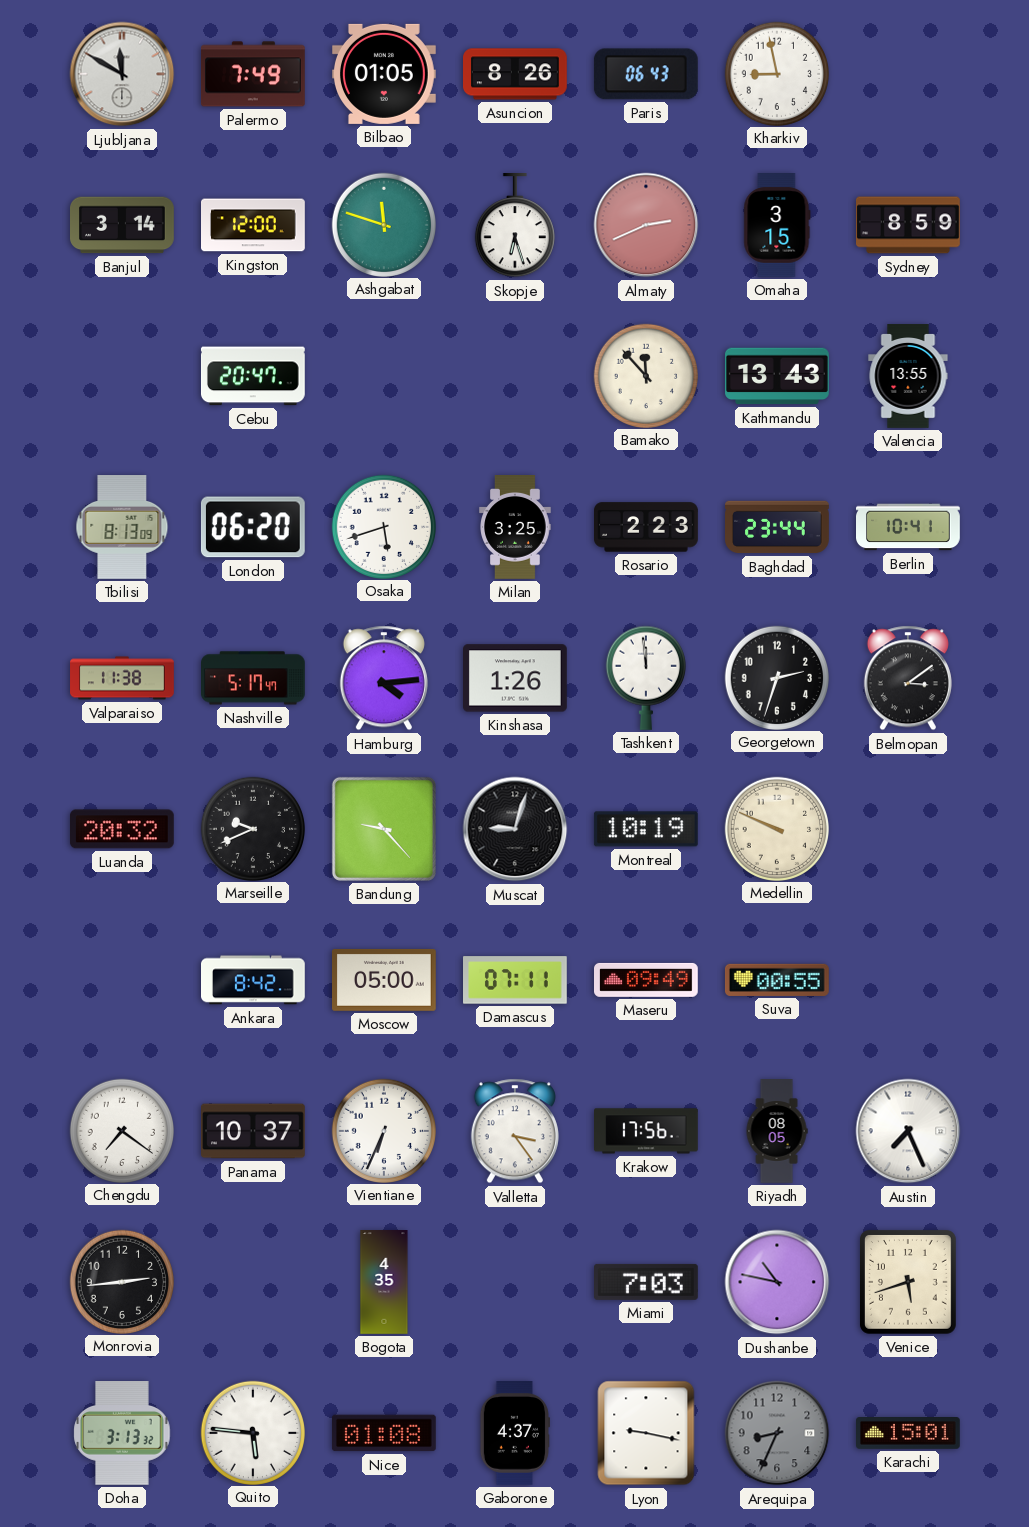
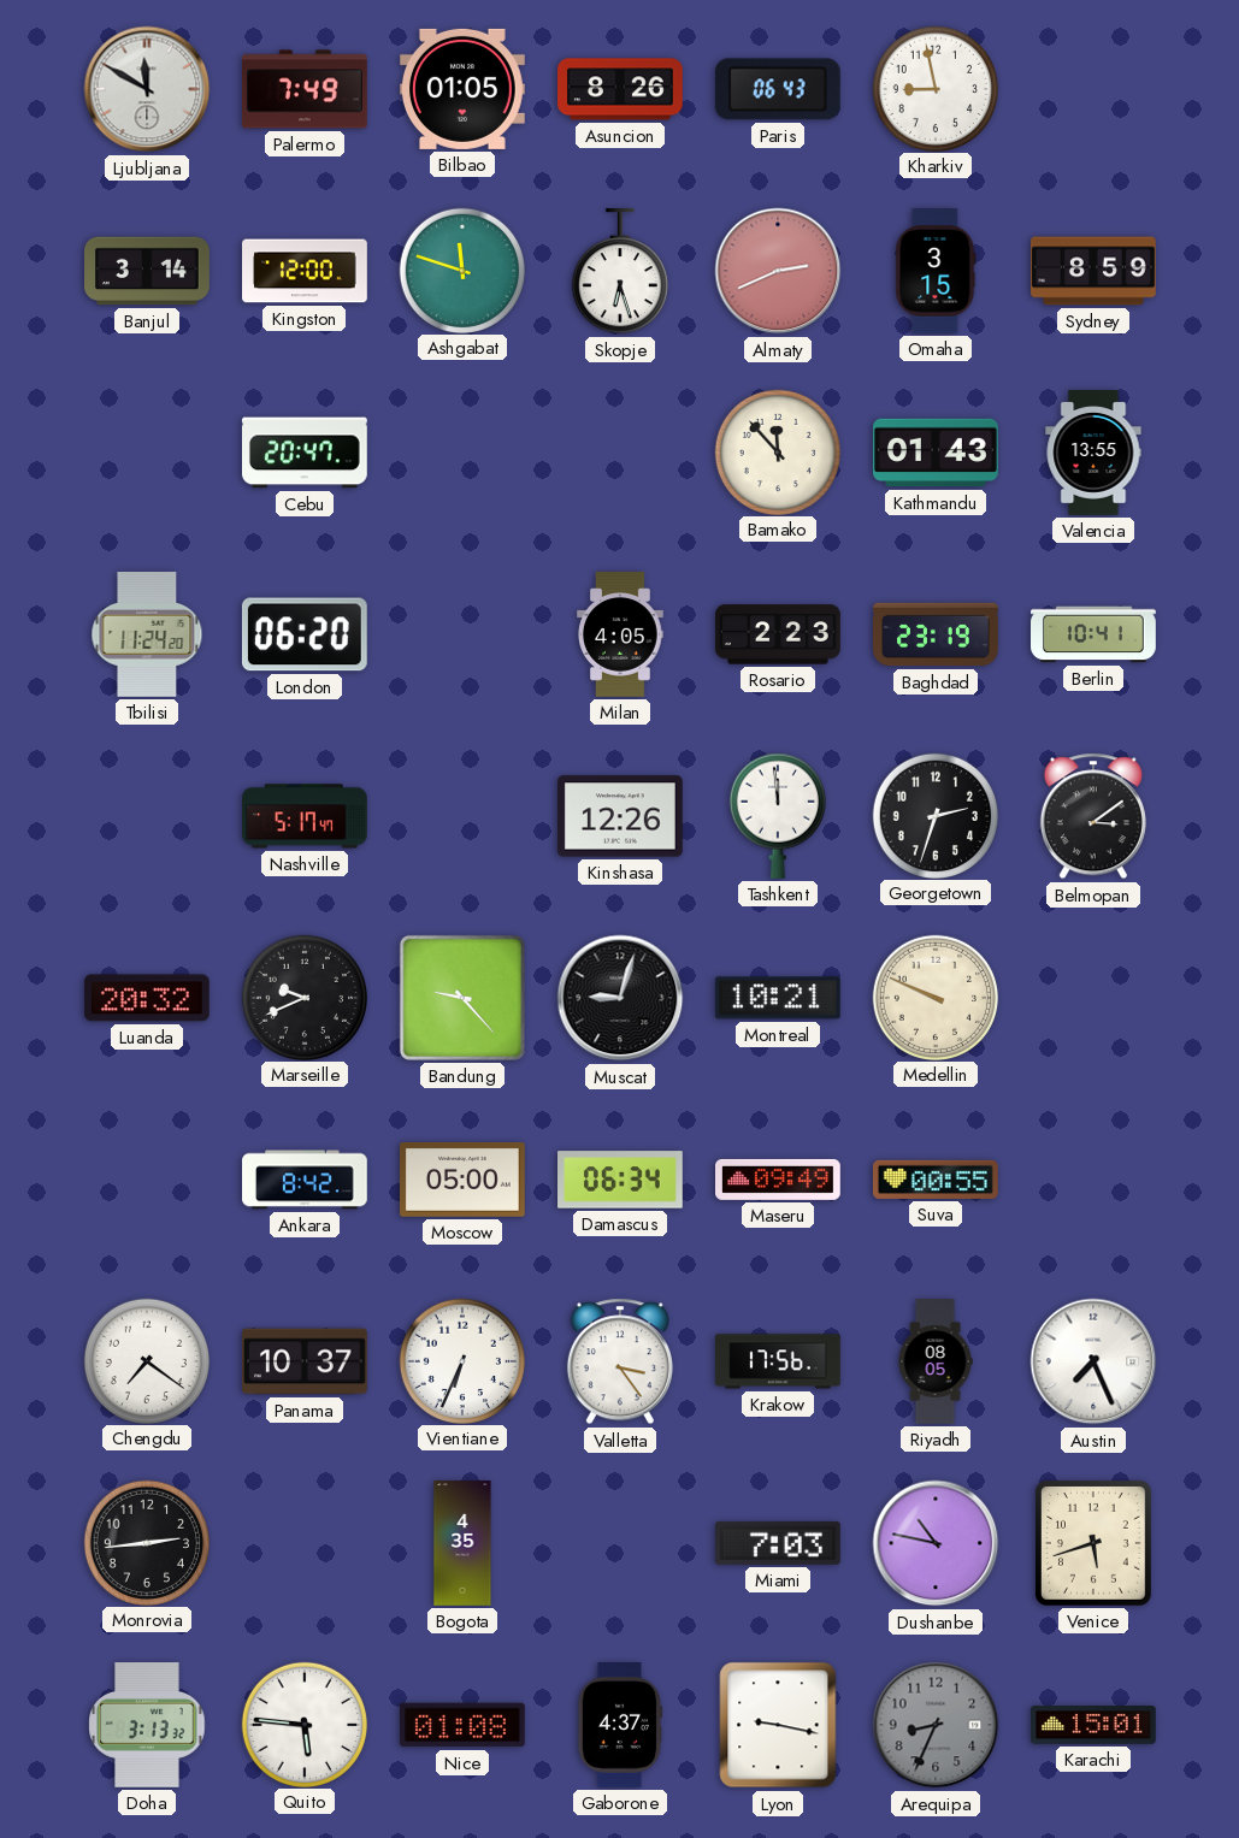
Kathmandu: 13:43 -> 01:43 (937, 453)
Tbilisi: 8:13 -> 11:24 (147, 636)
Osaka: 5:42 -> none (383, 526)
Milan: 3:25 -> 4:05 (620, 634)
Baghdad: 23:44 -> 23:19 (936, 634)
Valparaiso: 11:38 -> none (122, 678)
Hamburg: 4:14 -> none (384, 678)
Kinshasa: 1:26 -> 12:26 (621, 816)
Montreal: 10:19 -> 10:21 (778, 998)
Damascus: 07:11 -> 06:34 (621, 1180)
